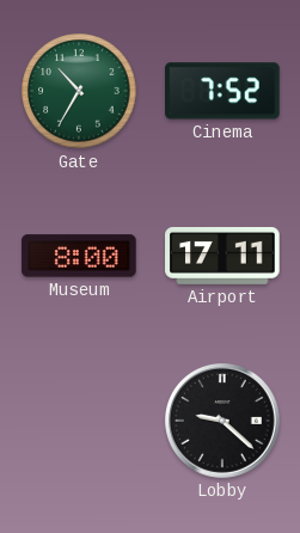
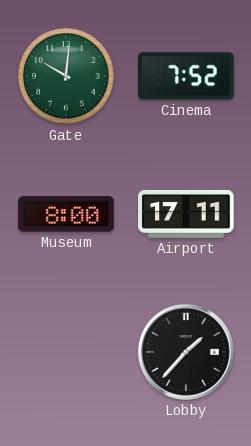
Gate: 10:35 -> 10:01 (66, 76)
Lobby: 9:22 -> 1:37 (187, 353)
